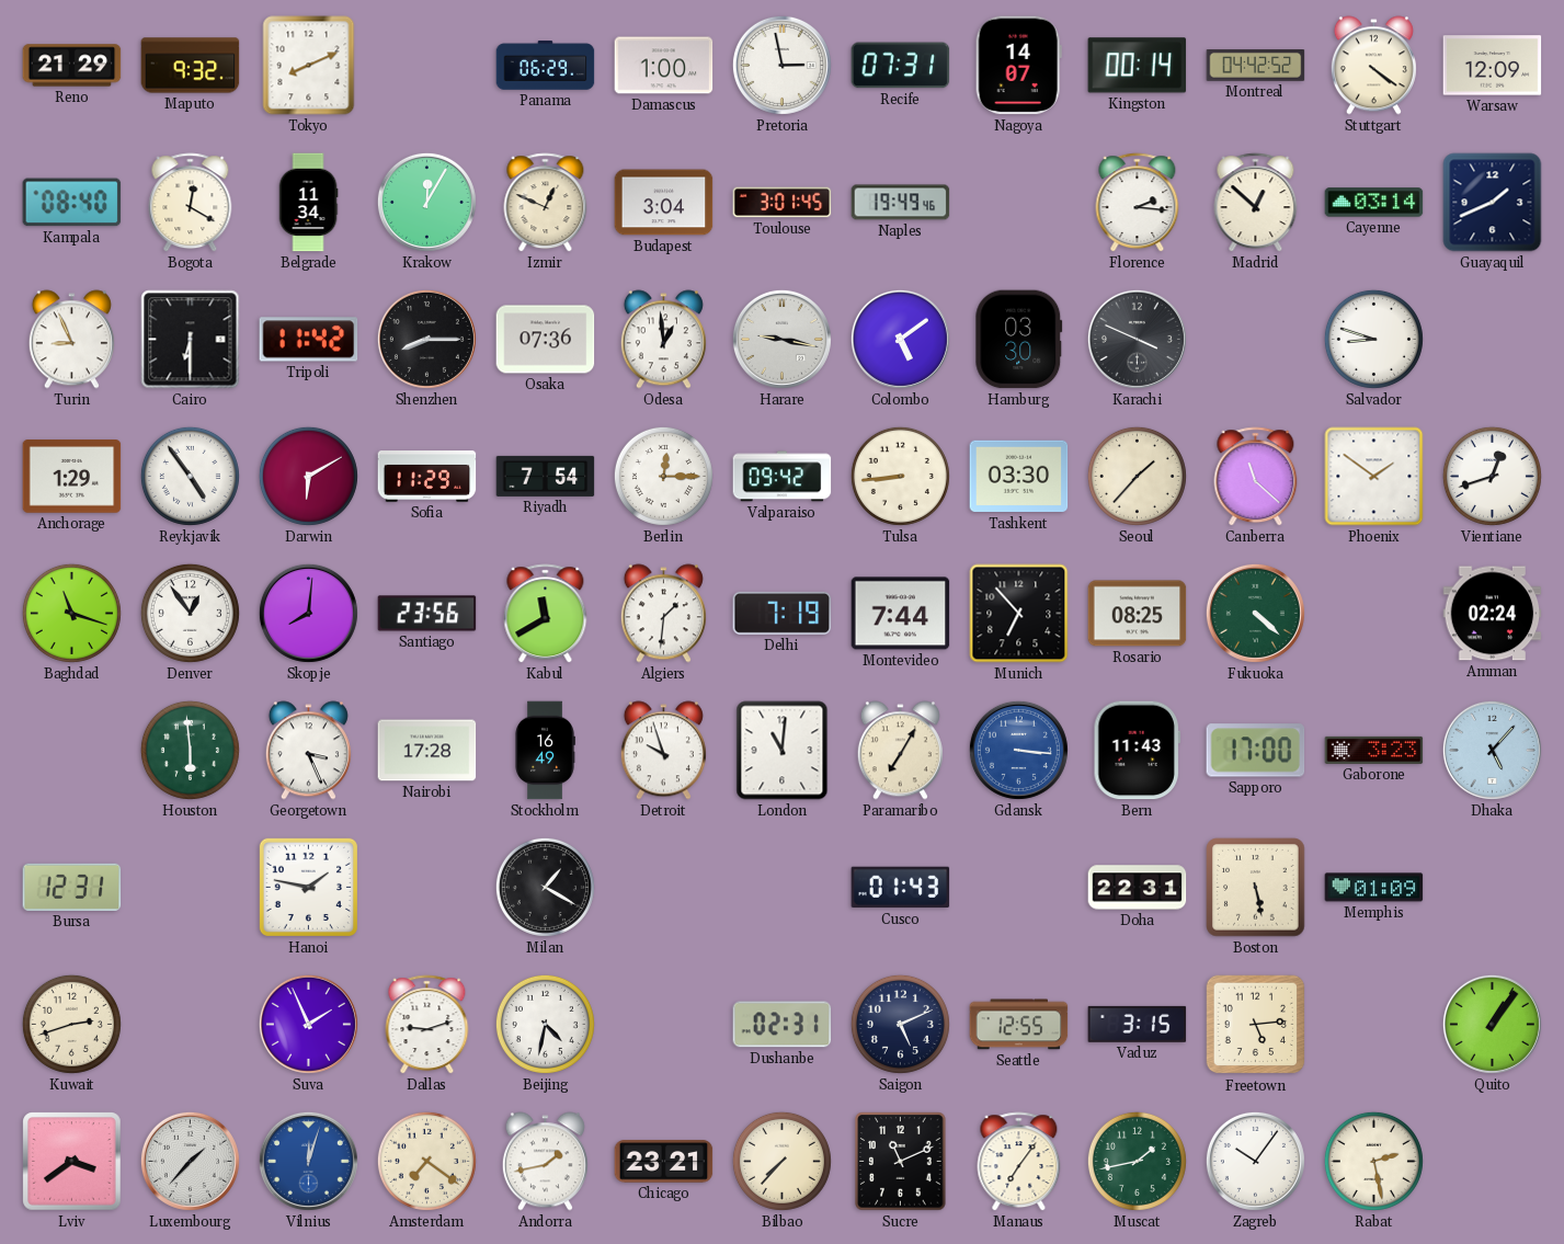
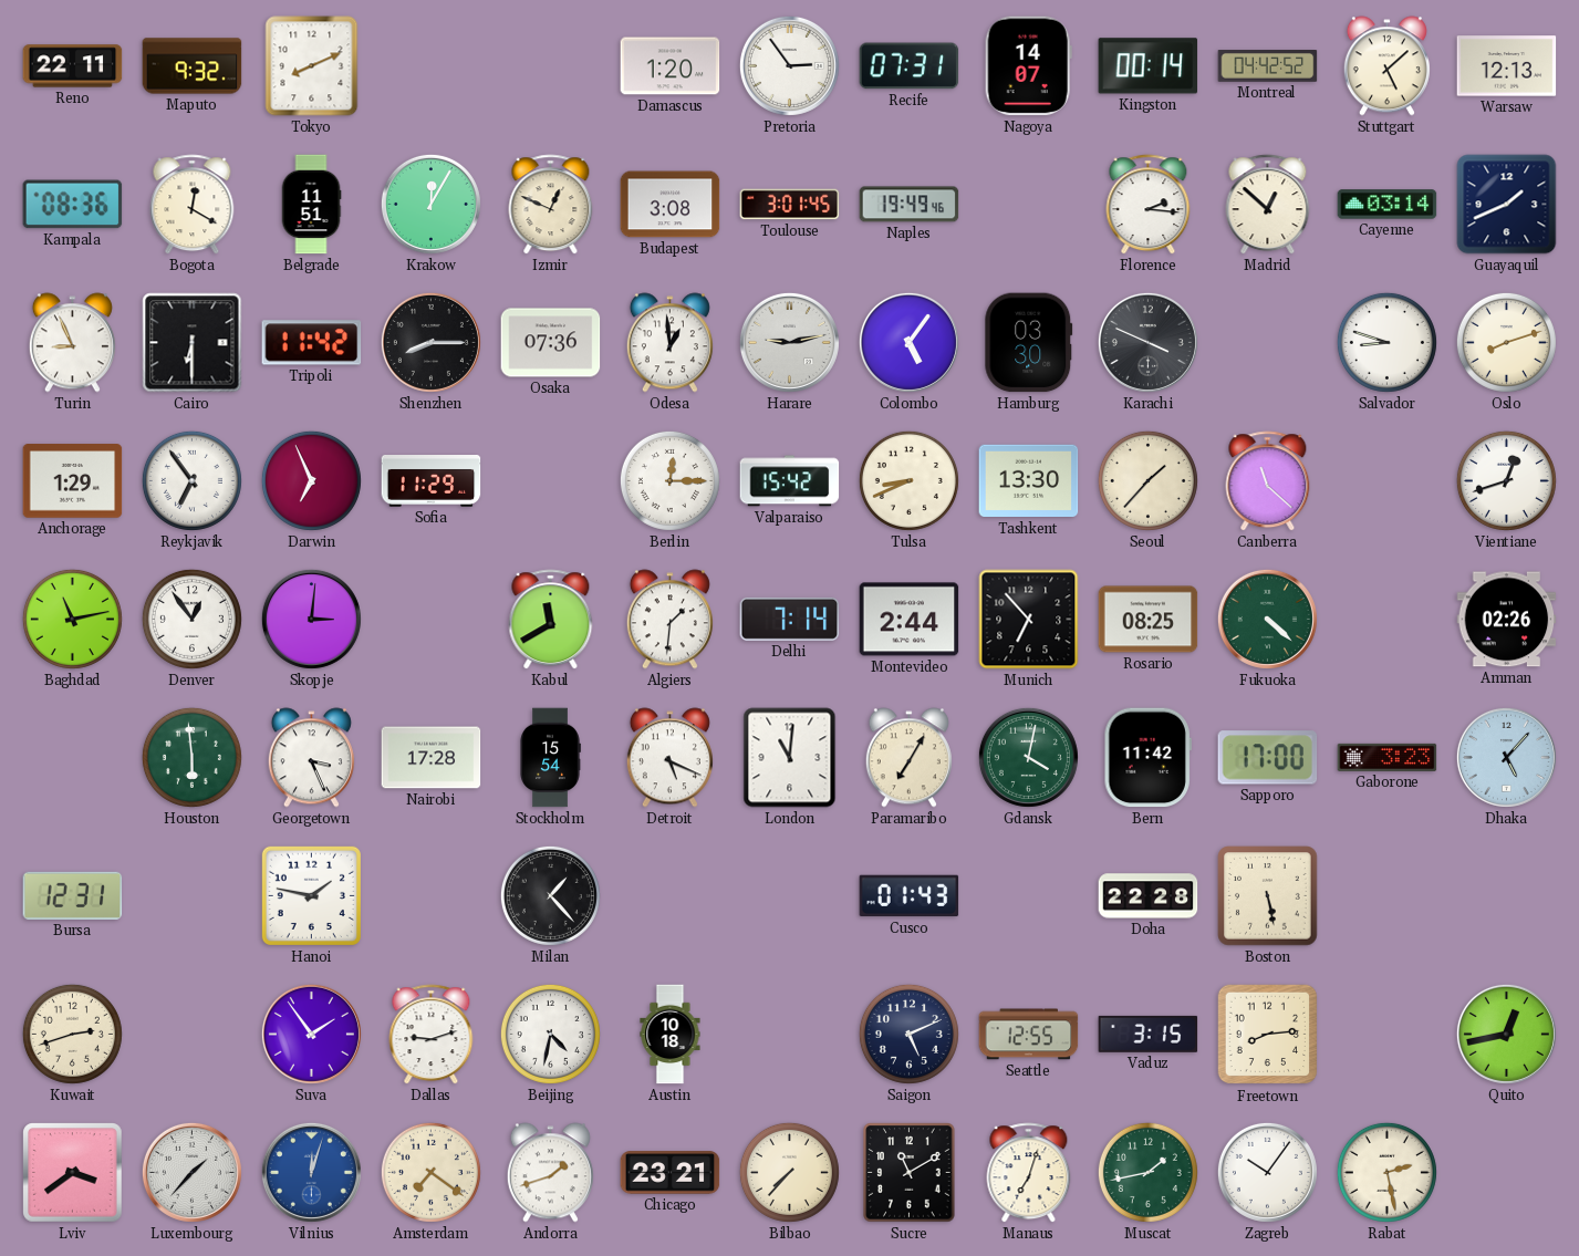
Reno: 21:29 -> 22:11 (73, 66)
Panama: 06:29 -> none (546, 66)
Damascus: 1:00 -> 1:20 (671, 66)
Pretoria: 2:58 -> 2:54 (789, 65)
Stuttgart: 4:21 -> 5:08 (1386, 66)
Warsaw: 12:09 -> 12:13 (1507, 66)
Kampala: 08:40 -> 08:36 (73, 205)
Belgrade: 11:34 -> 11:51 (311, 205)
Budapest: 3:04 -> 3:08 (671, 205)
Harare: 9:17 -> 9:13 (789, 342)
Colombo: 5:09 -> 5:06 (908, 342)
Oslo: none -> 8:12 (1506, 342)
Reykjavik: 4:54 -> 6:54 (191, 480)
Darwin: 6:10 -> 6:56 (311, 480)
Riyadh: 7:54 -> none (546, 476)
Valparaiso: 09:42 -> 15:42 (790, 481)
Tulsa: 8:44 -> 8:41 (908, 480)
Tashkent: 03:30 -> 13:30 (1029, 481)
Phoenix: 1:51 -> none (1374, 477)
Baghdad: 11:18 -> 11:13 (72, 619)
Skopje: 8:01 -> 3:01 (311, 619)
Santiago: 23:56 -> none (427, 614)
Delhi: 7:19 -> 7:14 (790, 619)
Montevideo: 7:44 -> 2:44 (910, 620)
Amman: 02:24 -> 02:26 (1507, 620)
Stockholm: 16:49 -> 15:54 (550, 758)
Detroit: 9:57 -> 5:19 (669, 758)
Gdansk: 3:16 -> 4:02 (1028, 757)
Gdansk dial: blue -> green (1028, 757)
Bern: 11:43 -> 11:42 (1147, 758)
Milan: 1:20 -> 1:23 (550, 895)
Doha: 22:31 -> 22:28 (1149, 896)
Memphis: 01:09 -> none (1374, 888)
Suva: 1:56 -> 1:54 (311, 1034)
Austin: none -> 10:18 (671, 1035)
Dushanbe: 02:31 -> none (783, 1025)
Freetown: 5:14 -> 8:14 (1268, 1035)
Quito: 1:06 -> 12:43 (1506, 1034)
Andorra: 1:43 -> 1:42 (550, 1173)
Sucre: 11:11 -> 11:10 (910, 1173)
Manaus: 7:06 -> 7:03 (1029, 1173)
